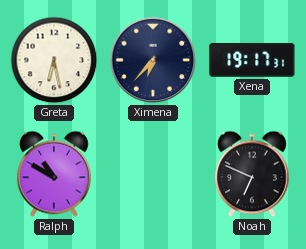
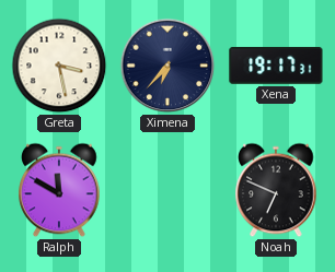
Greta: 6:28 -> 3:28 (59, 66)
Ralph: 10:50 -> 11:50 (59, 190)
